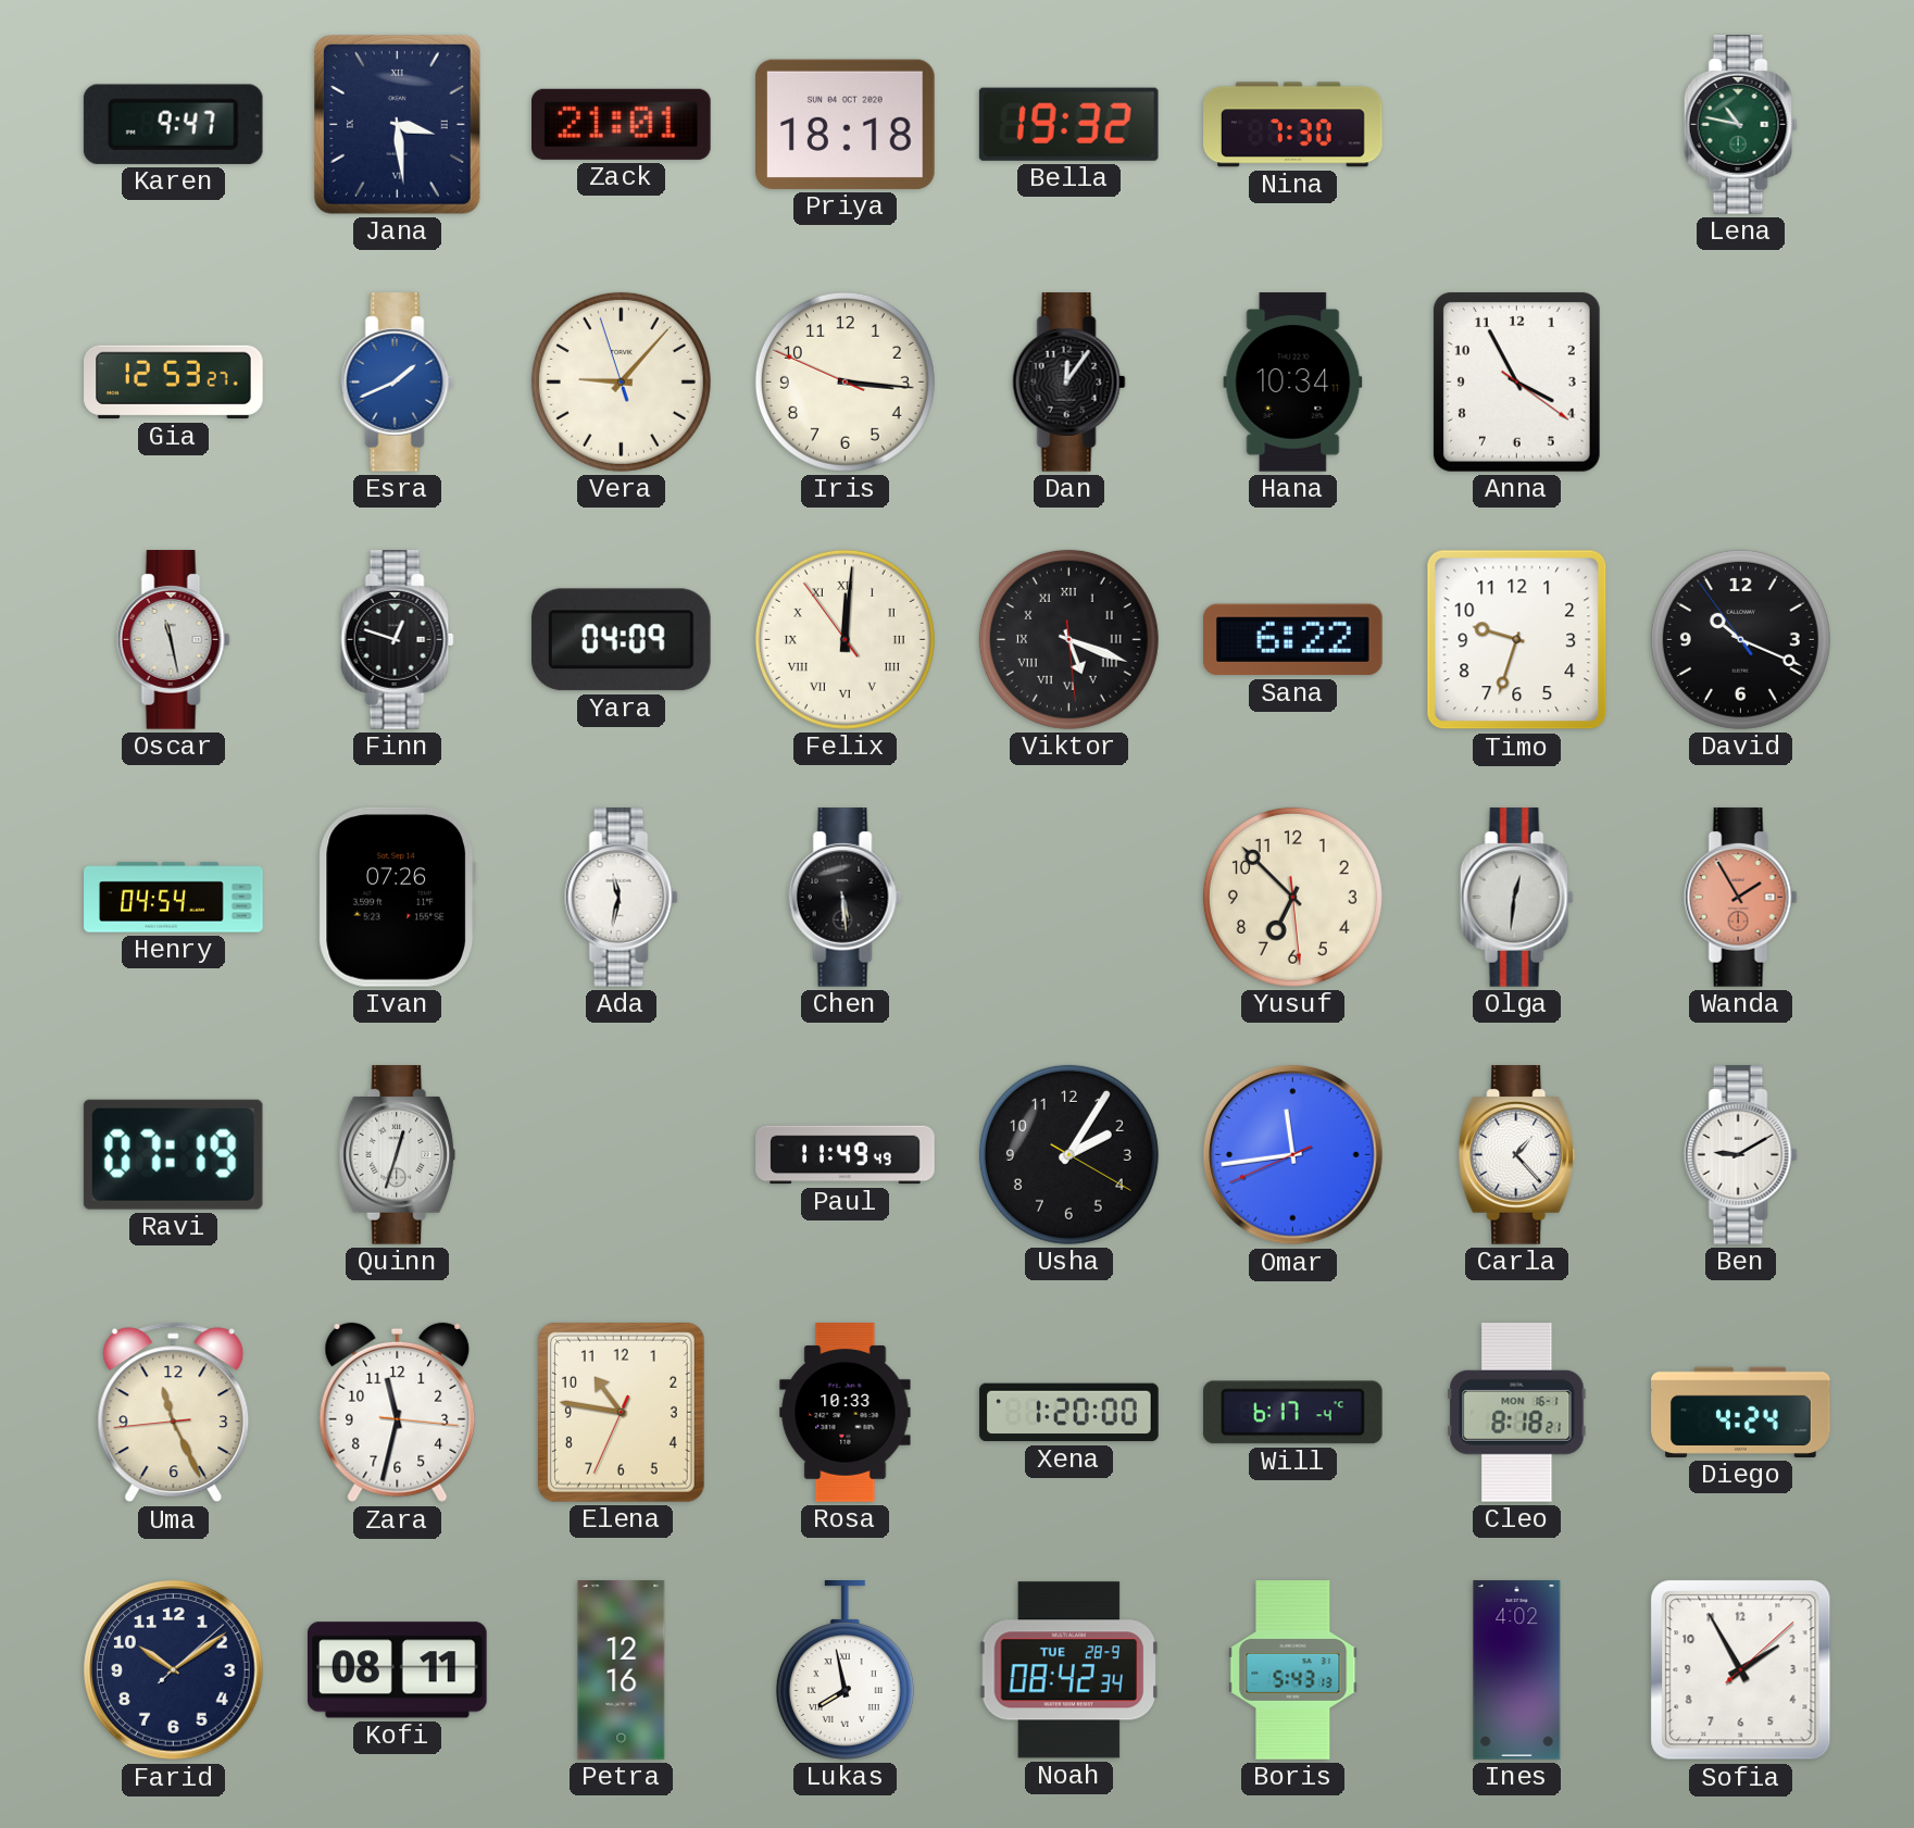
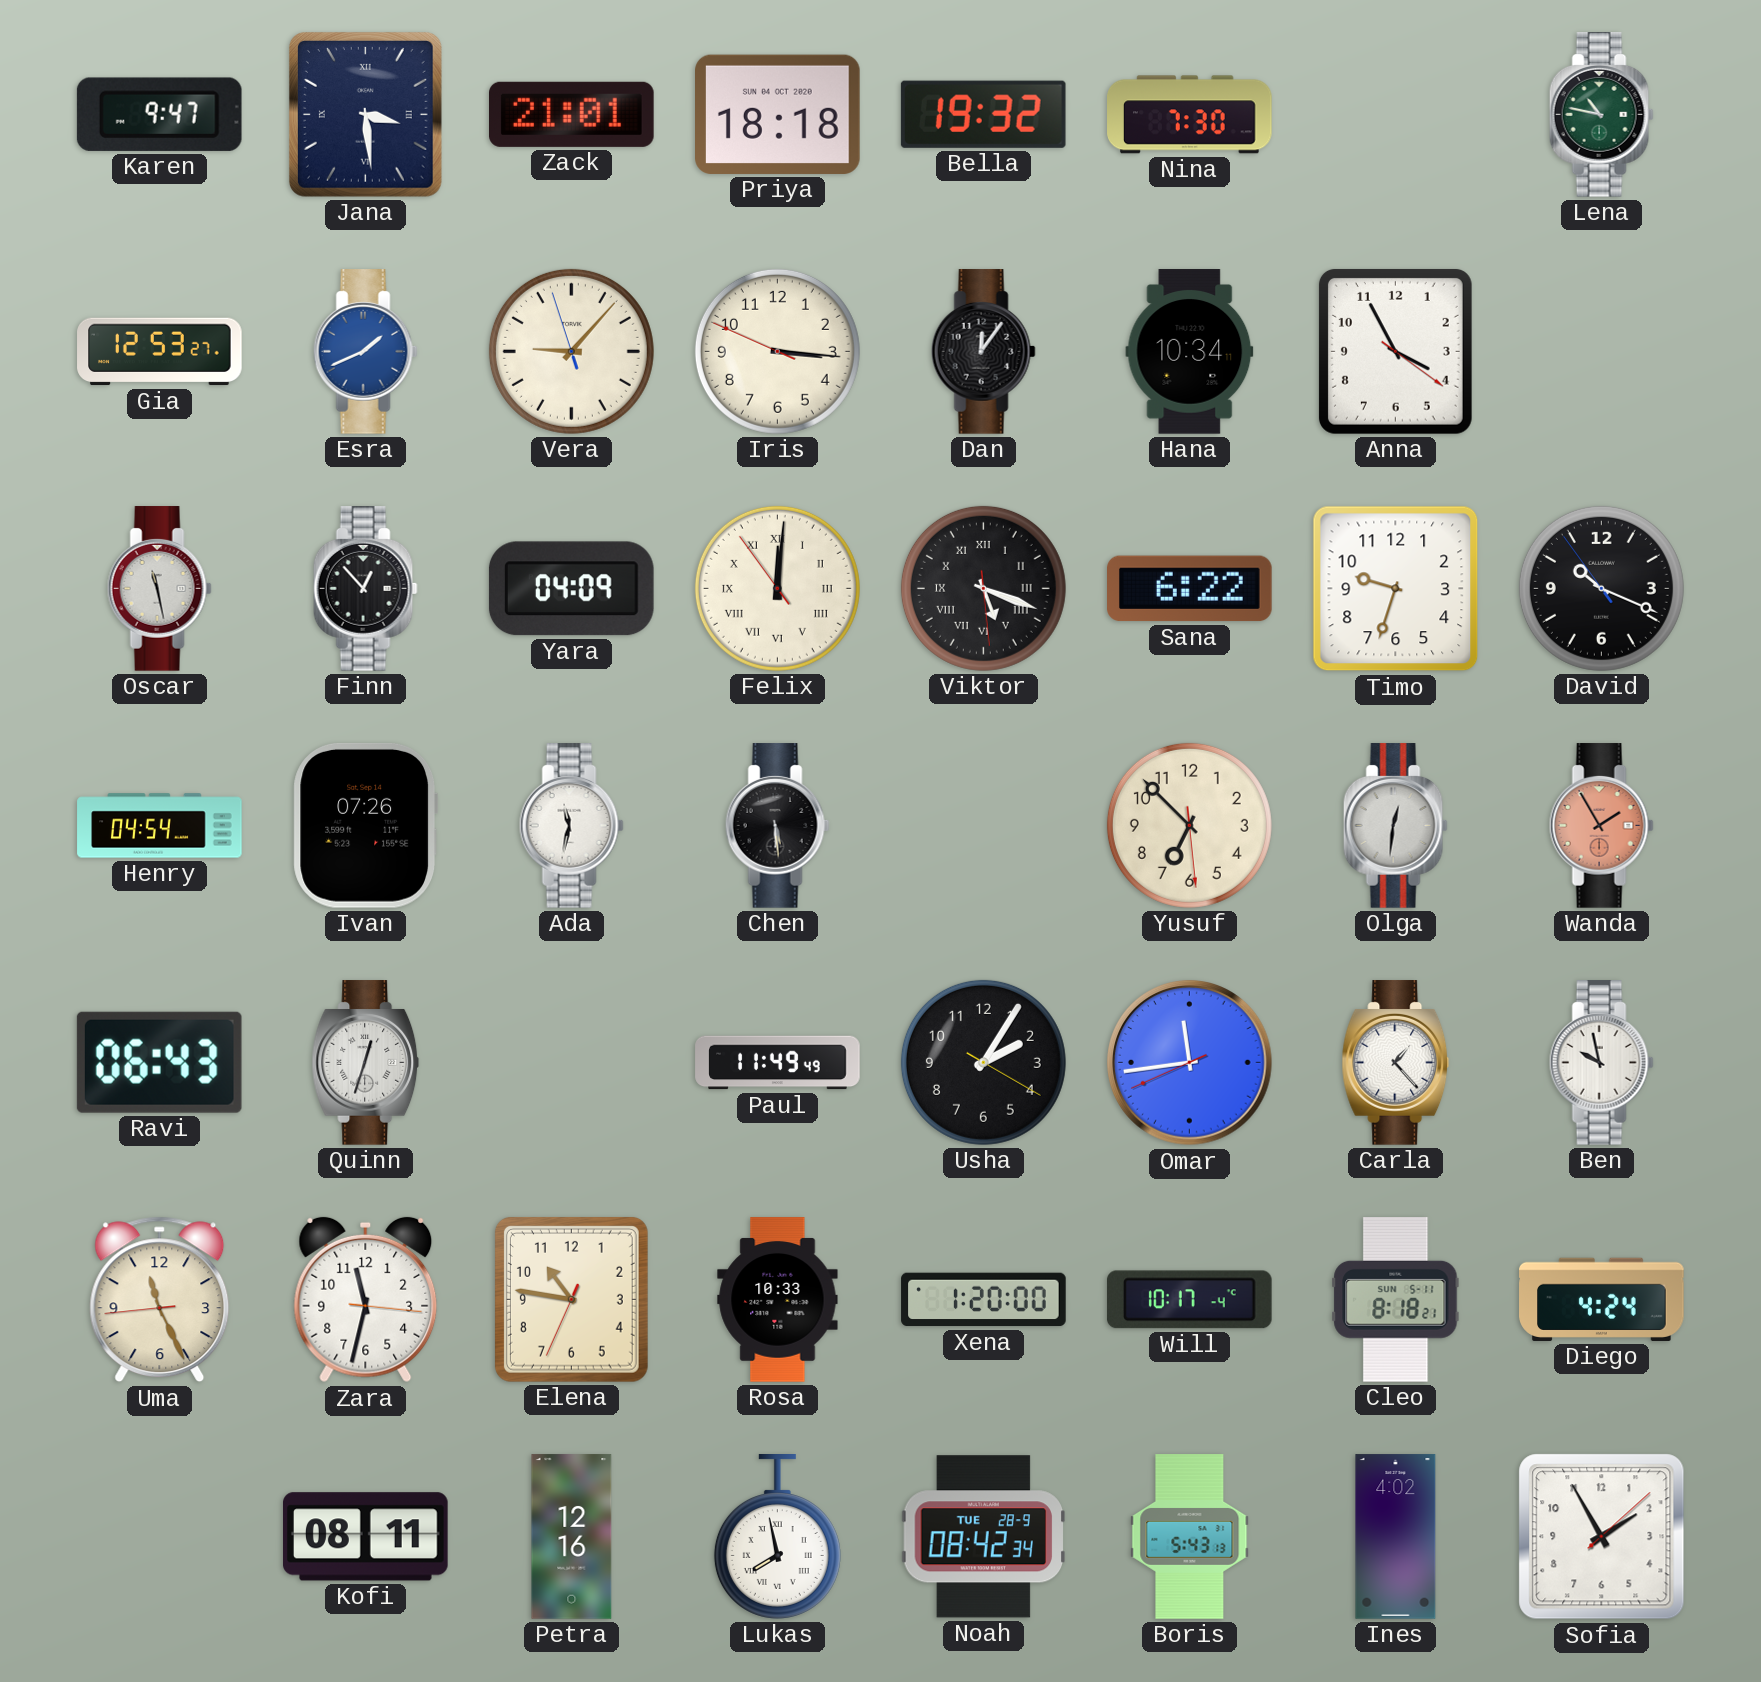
Finn: 12:48 -> 12:53 (365, 589)
Ravi: 07:19 -> 06:43 (159, 1062)
Ben: 9:10 -> 9:58 (1601, 1063)
Will: 6:17 -> 10:17 (1189, 1300)
Cleo date: MON 16-1 -> SUN 5-11 (1396, 1300)
Farid: 10:09 -> none (174, 1670)
